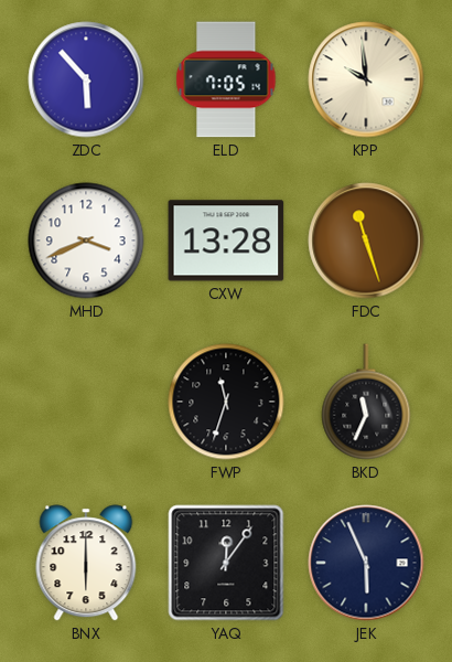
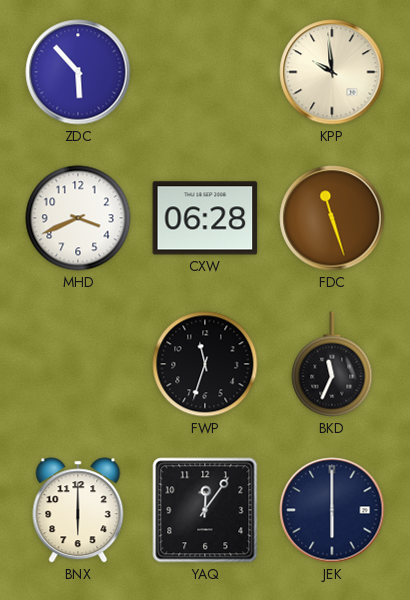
ELD: 7:05 -> none (226, 79)
CXW: 13:28 -> 06:28 (205, 218)
JEK: 5:56 -> 6:00 (332, 510)
